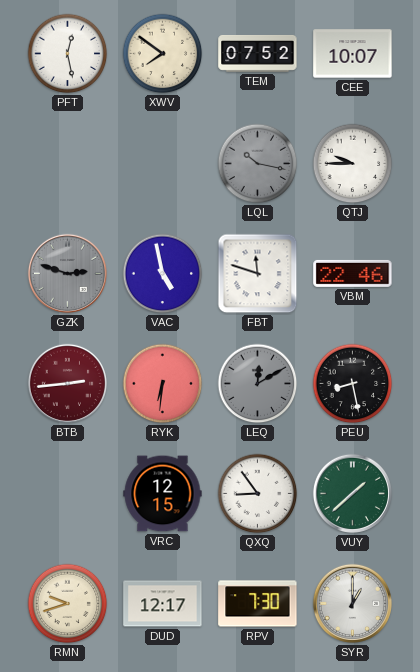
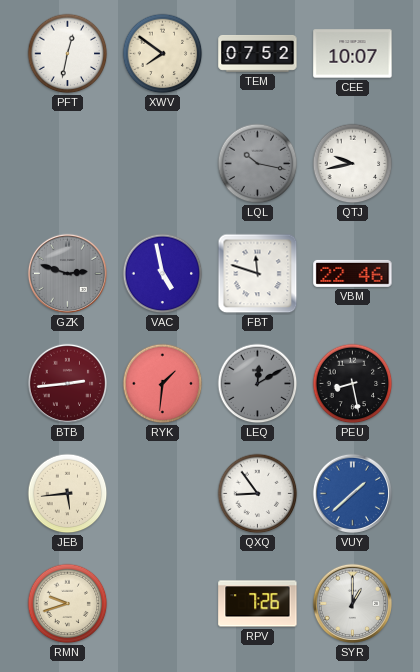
PFT: 12:28 -> 12:32 (68, 54)
QTJ: 9:45 -> 9:43 (353, 164)
RYK: 6:31 -> 1:31 (163, 384)
JEB: none -> 5:44 (68, 494)
VRC: 12:15 -> none (163, 494)
VUY dial: green -> blue (352, 493)
DUD: 12:17 -> none (163, 604)
RPV: 7:30 -> 7:26 (258, 604)
